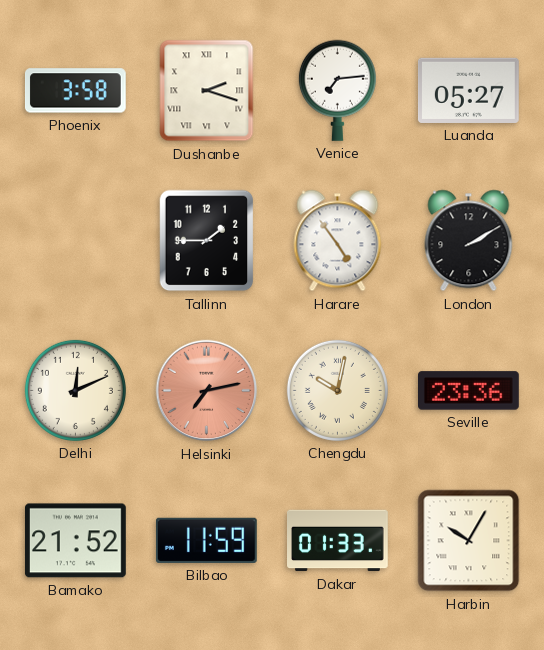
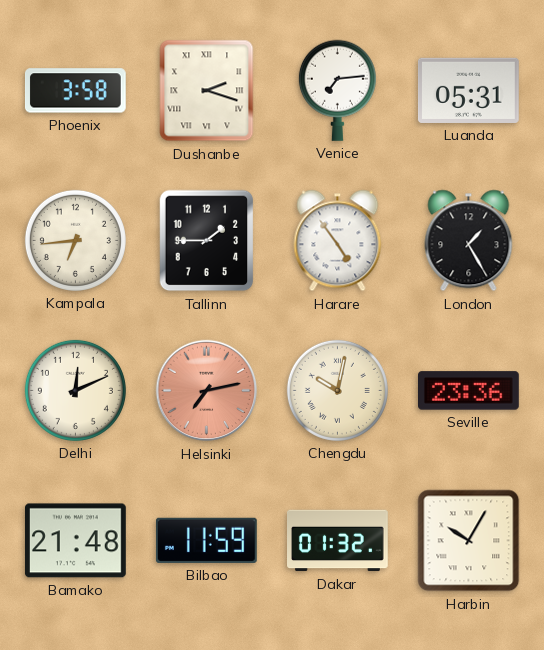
Luanda: 05:27 -> 05:31 (468, 90)
Kampala: none -> 6:44 (75, 240)
London: 2:10 -> 1:25 (469, 241)
Bamako: 21:52 -> 21:48 (75, 541)
Dakar: 01:33 -> 01:32 (338, 541)
